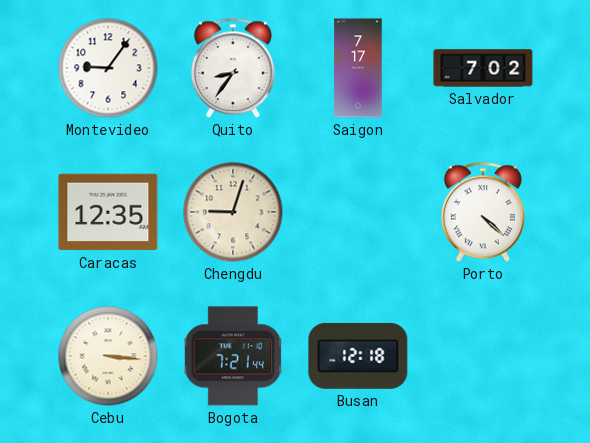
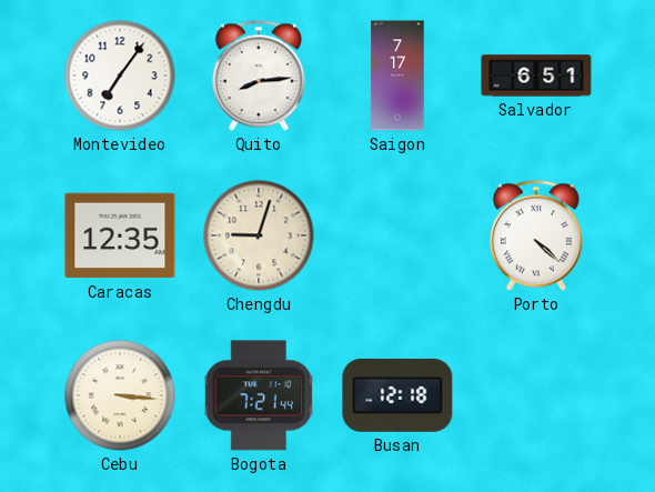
Montevideo: 9:06 -> 7:06 (120, 76)
Quito: 8:36 -> 8:14 (259, 76)
Salvador: 7:02 -> 6:51 (536, 76)
